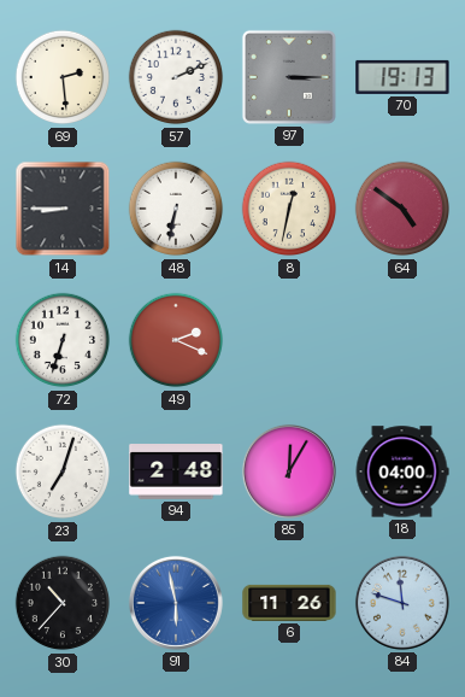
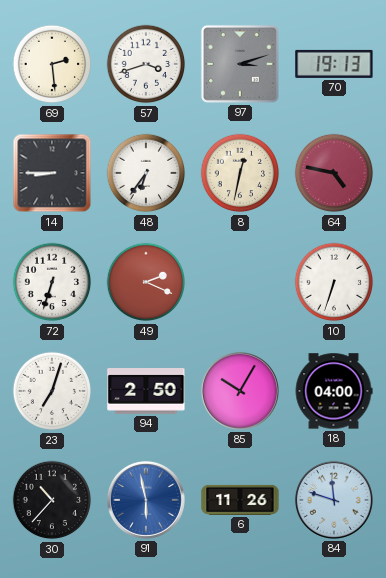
57: 2:11 -> 3:42 (146, 64)
97: 3:15 -> 3:12 (240, 64)
48: 6:32 -> 6:36 (146, 173)
64: 4:51 -> 4:47 (334, 173)
10: none -> 6:33 (334, 282)
94: 2:48 -> 2:50 (146, 391)
85: 12:05 -> 10:05 (240, 391)
